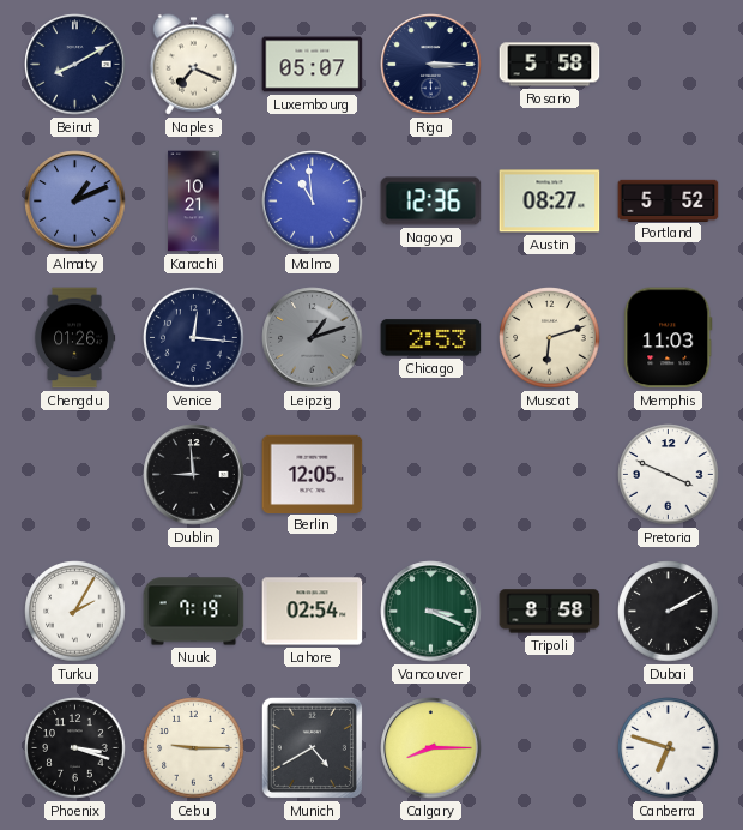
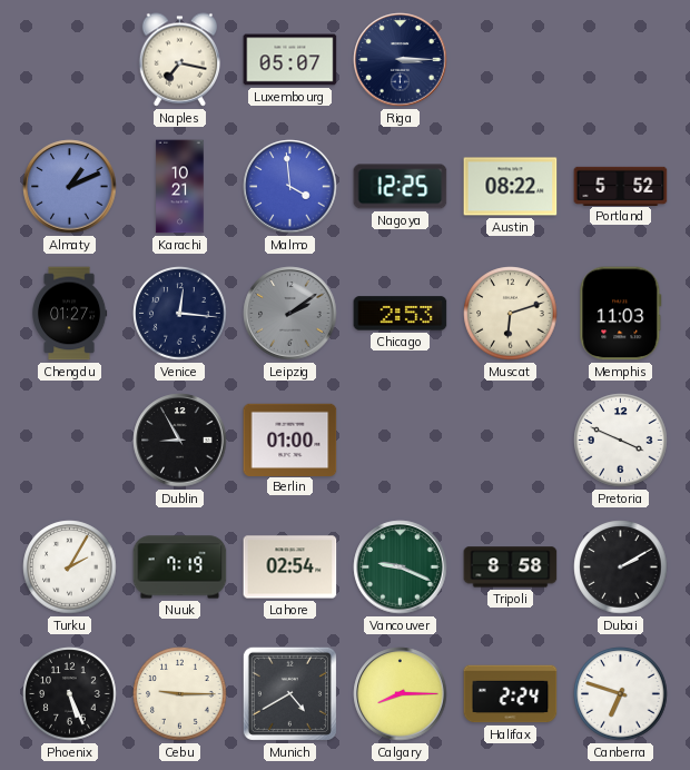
Beirut: 8:10 -> none (75, 65)
Naples: 7:19 -> 7:17 (180, 60)
Rosario: 5:58 -> none (550, 65)
Malmo: 10:59 -> 3:59 (290, 187)
Nagoya: 12:36 -> 12:25 (401, 187)
Austin: 08:27 -> 08:22 (511, 187)
Chengdu: 01:26 -> 01:27 (69, 314)
Leipzig: 1:12 -> 2:09 (290, 314)
Dublin: 8:59 -> 8:55 (180, 441)
Berlin: 12:05 -> 01:00 (290, 440)
Vancouver: 3:19 -> 9:19 (401, 567)
Phoenix: 3:18 -> 5:26 (70, 694)
Halifax: none -> 2:24 (511, 694)
